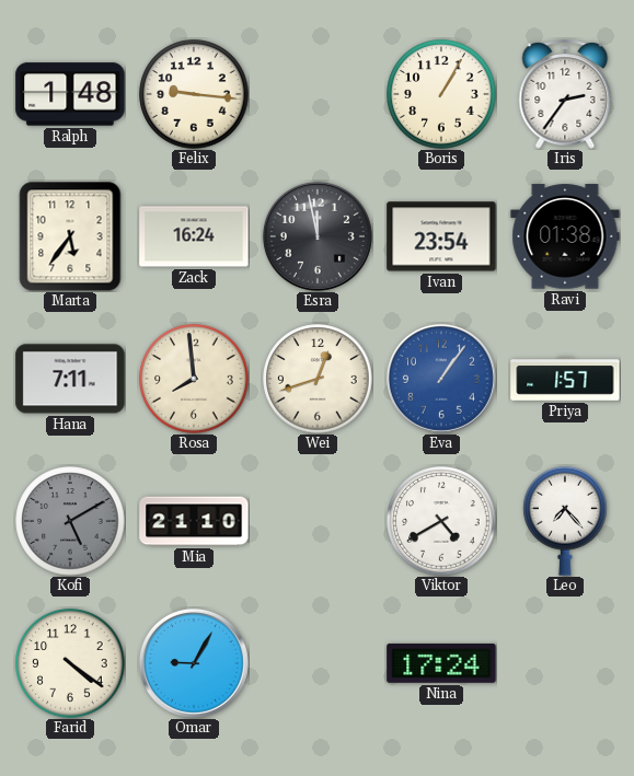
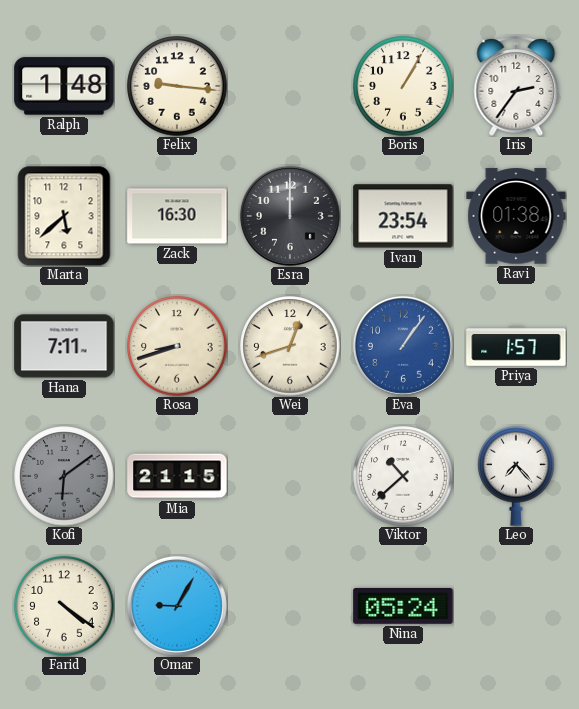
Marta: 5:36 -> 5:38 (64, 216)
Zack: 16:24 -> 16:30 (177, 216)
Esra: 11:58 -> 12:00 (290, 216)
Rosa: 7:59 -> 8:42 (177, 346)
Kofi: 5:10 -> 6:09 (64, 476)
Mia: 21:10 -> 21:15 (177, 476)
Viktor: 4:40 -> 10:38 (403, 476)
Nina: 17:24 -> 05:24 (403, 606)
